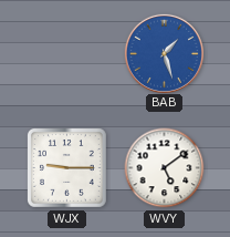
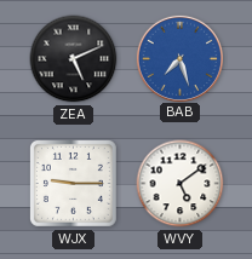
ZEA: none -> 5:11 (74, 59)
BAB: 1:27 -> 7:27 (179, 58)
